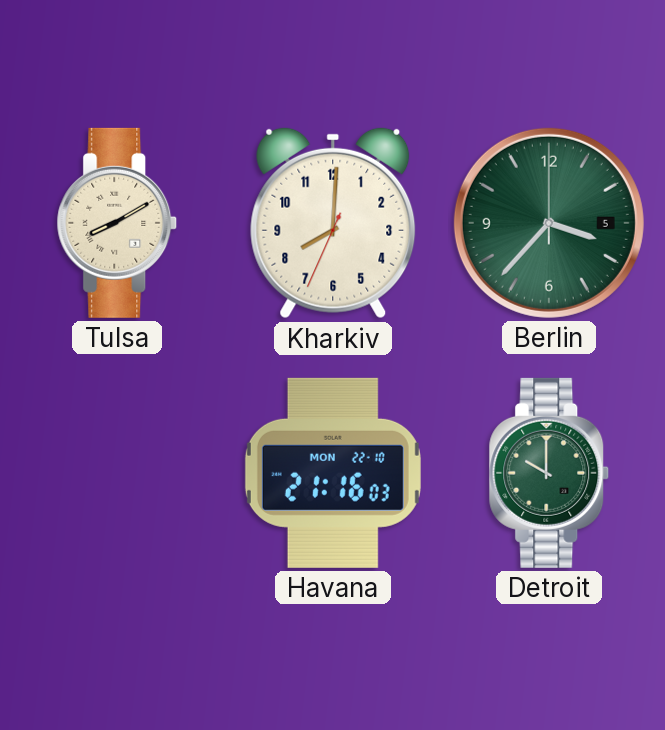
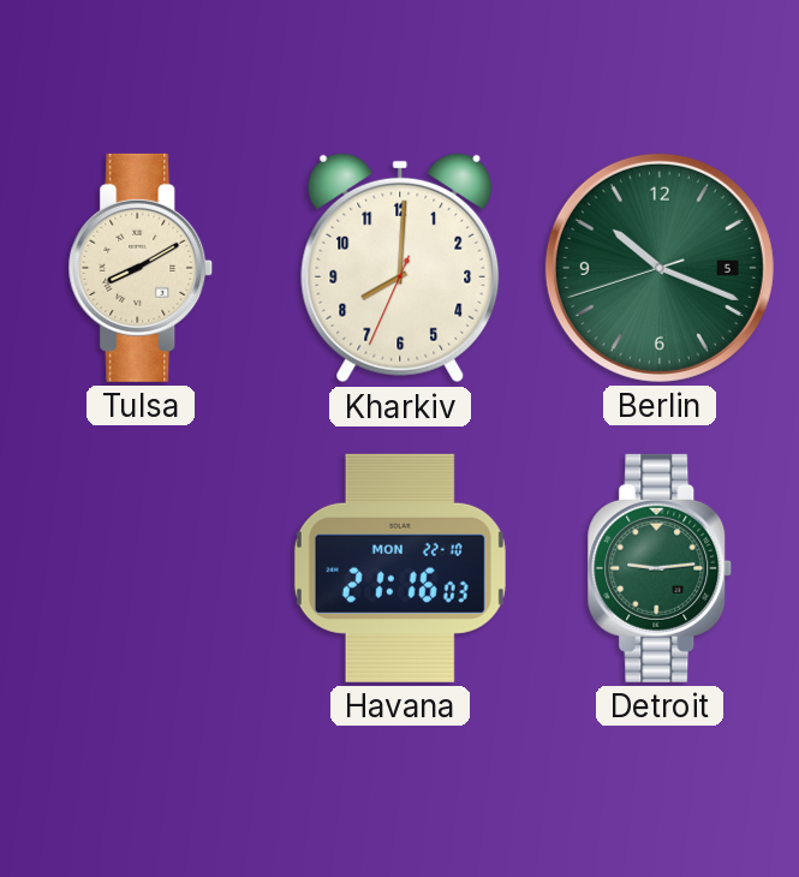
Berlin: 3:37 -> 10:18 (660, 268)
Detroit: 10:00 -> 9:14 (660, 568)
